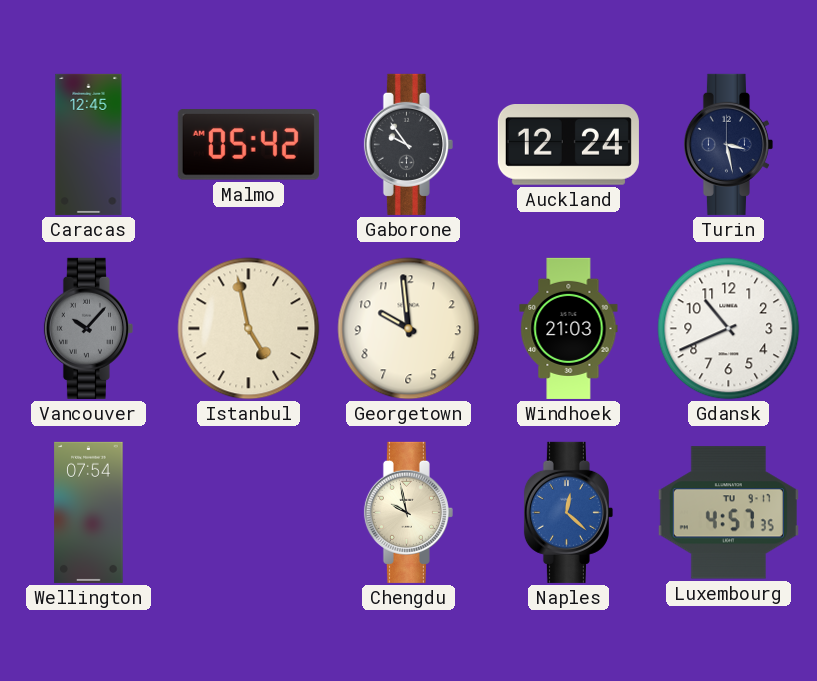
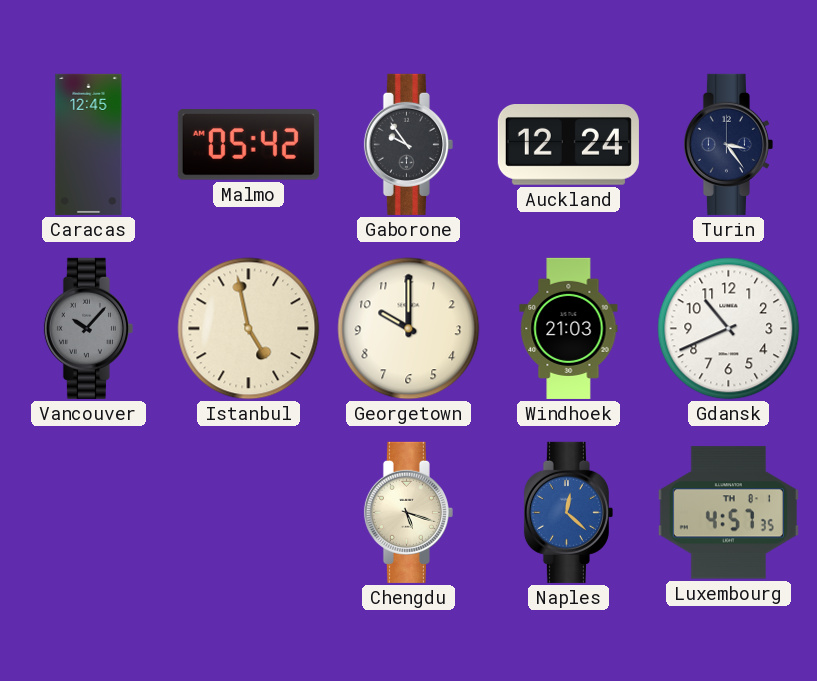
Turin: 3:28 -> 3:24 (728, 144)
Georgetown: 9:59 -> 10:00 (409, 329)
Wellington: 07:54 -> none (89, 512)
Chengdu: 9:58 -> 5:18 (408, 512)
Luxembourg date: TU 9-17 -> TH 8-1 (728, 513)
